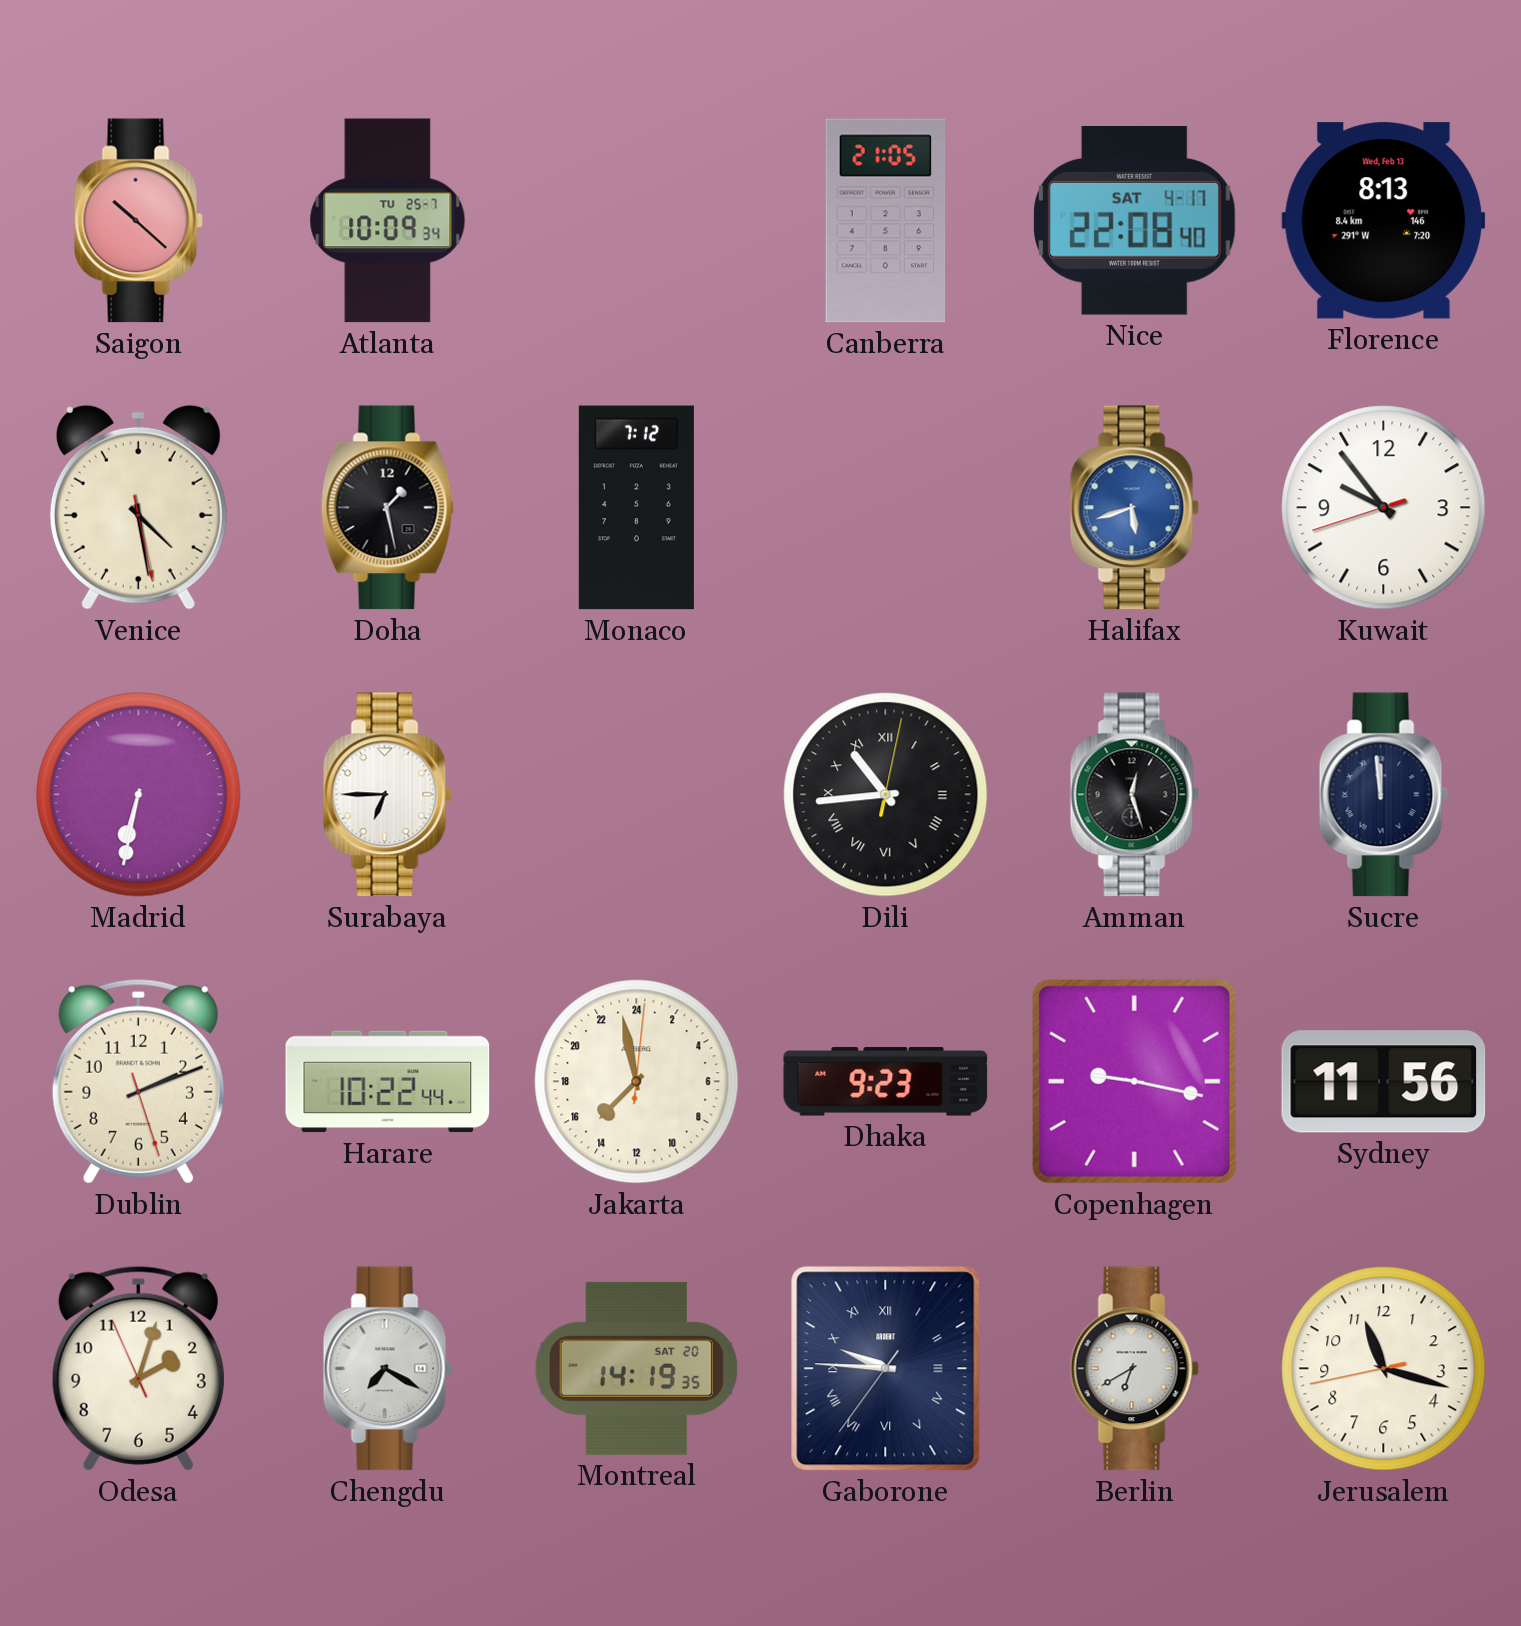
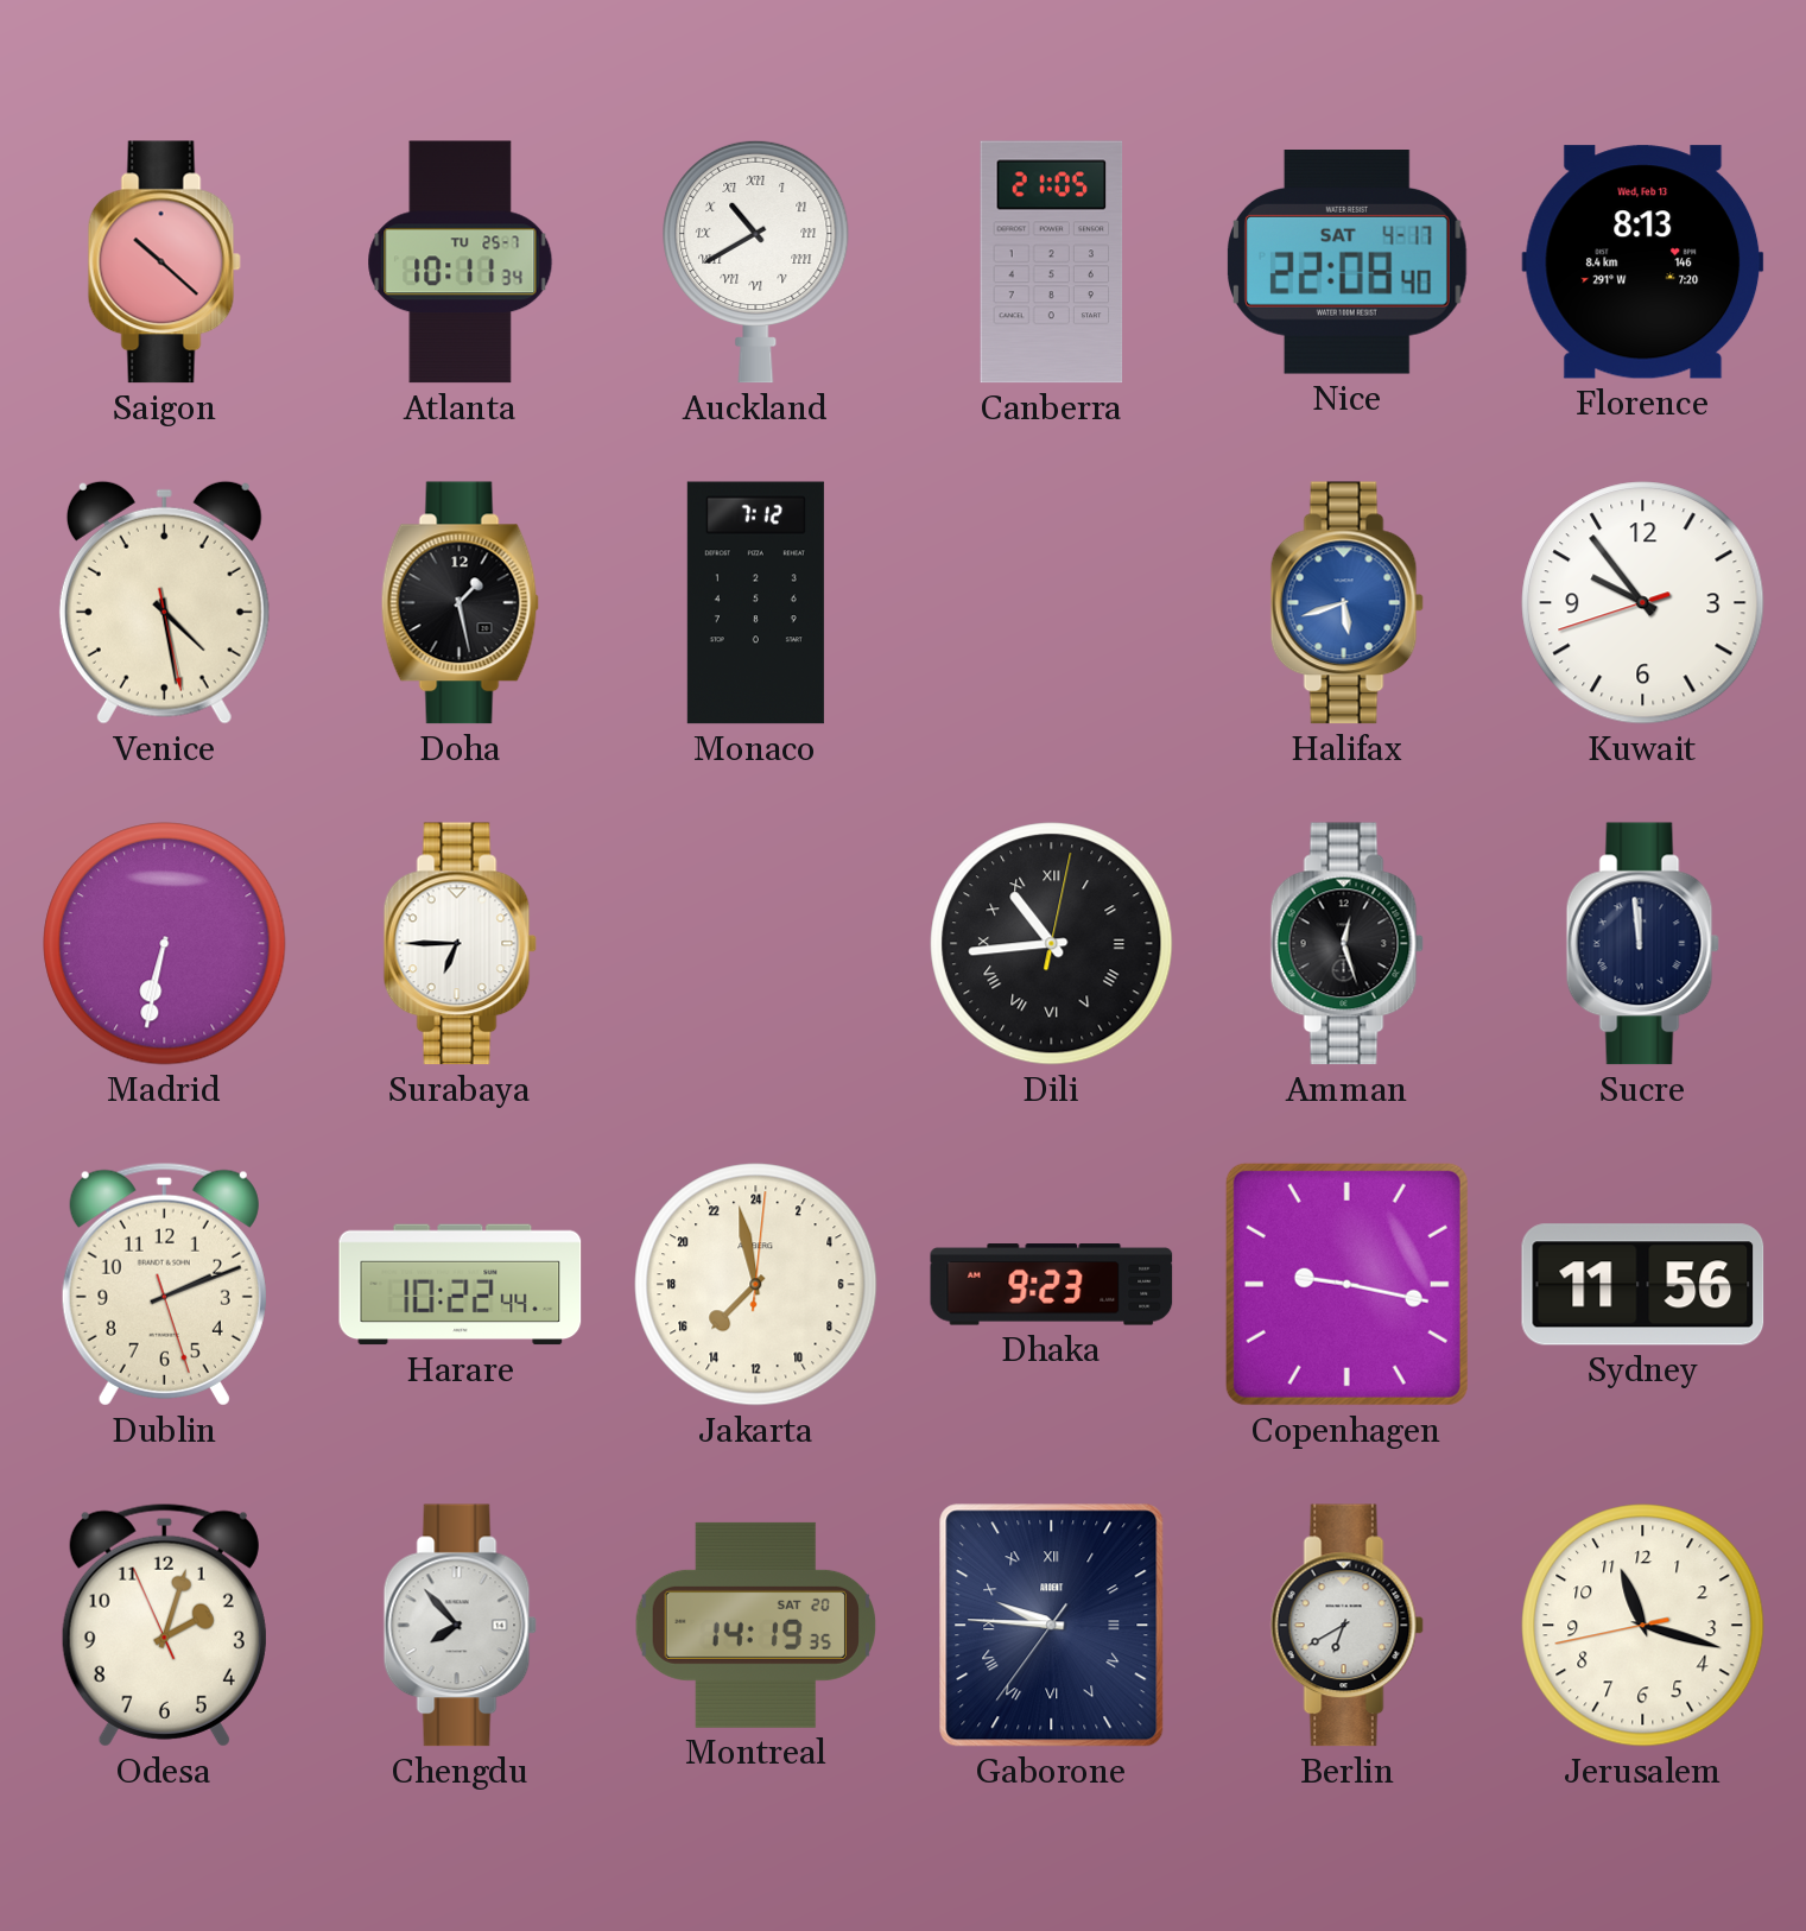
Atlanta: 10:09 -> 10:11 (461, 262)
Auckland: none -> 10:40 (756, 261)
Chengdu: 7:20 -> 7:53 (460, 1626)
